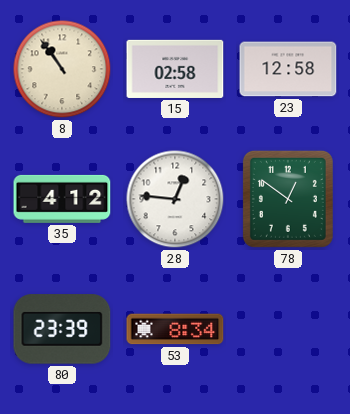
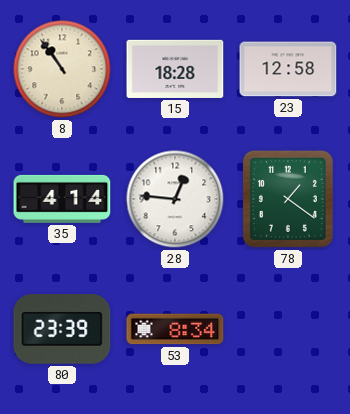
15: 02:58 -> 18:28 (175, 69)
35: 4:12 -> 4:14 (62, 199)
78: 12:51 -> 1:21 (288, 199)
